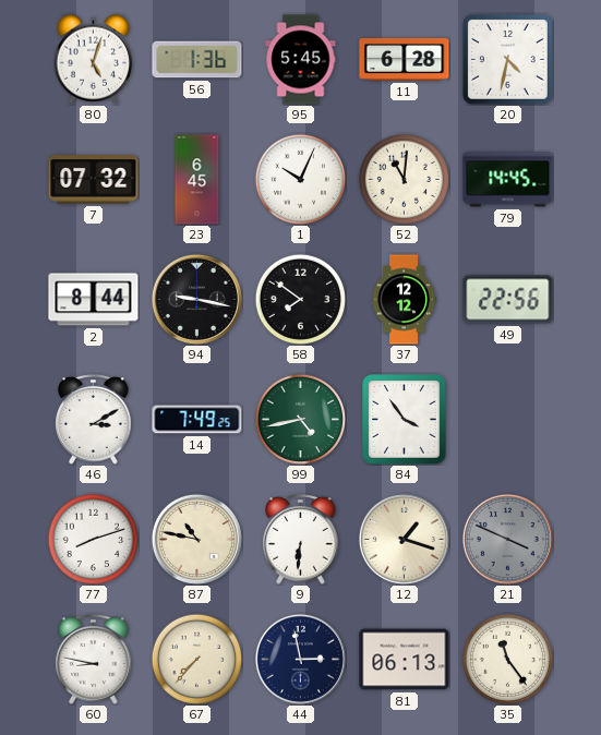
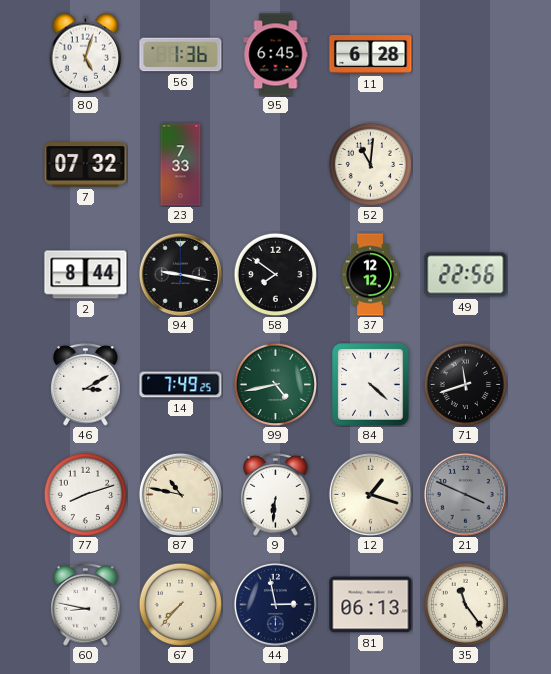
95: 5:45 -> 6:45 (276, 55)
20: 4:32 -> none (507, 59)
23: 6:45 -> 7:33 (181, 165)
1: 10:04 -> none (300, 179)
79: 14:45 -> none (508, 180)
84: 3:54 -> 4:22 (371, 385)
71: none -> 11:42 (465, 384)
